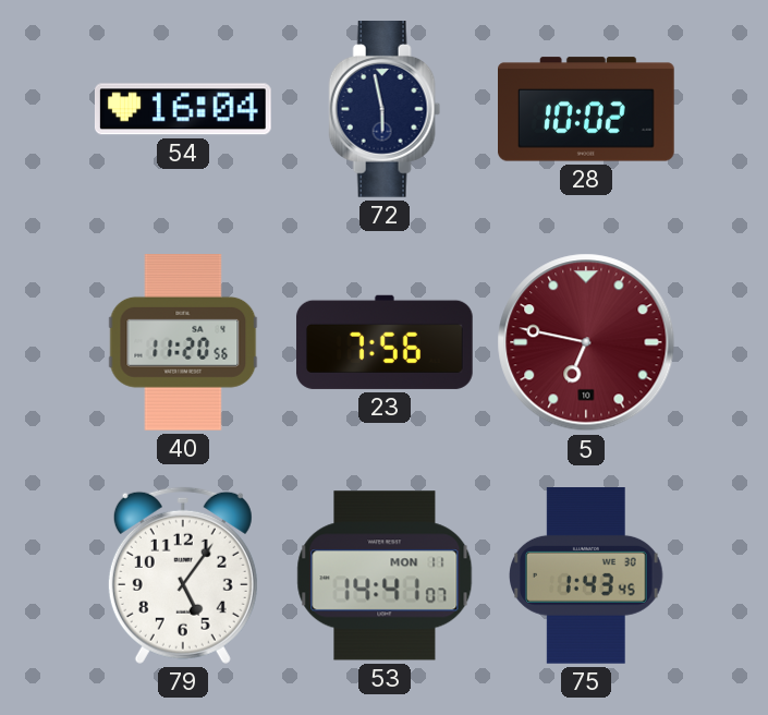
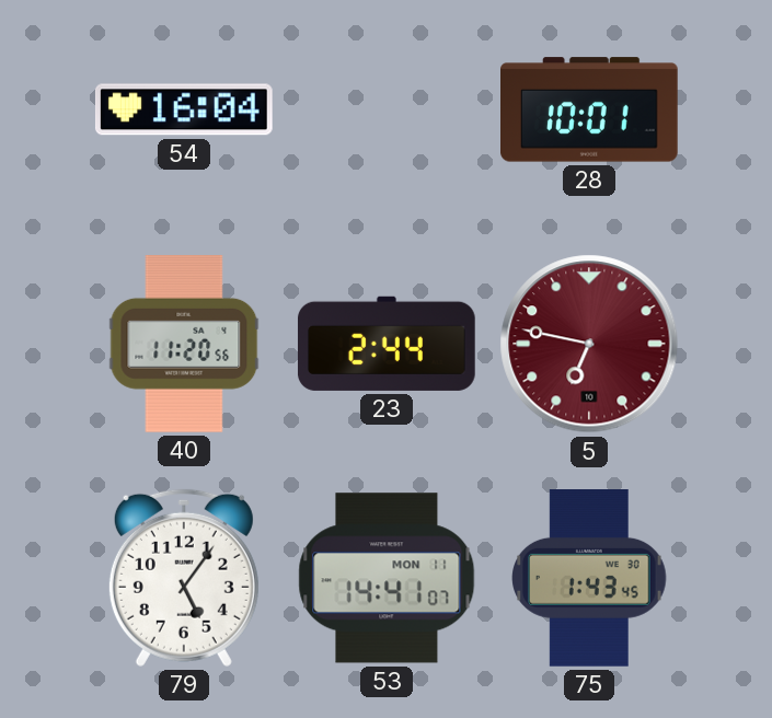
72: 5:58 -> none (385, 110)
28: 10:02 -> 10:01 (590, 109)
23: 7:56 -> 2:44 (387, 344)
